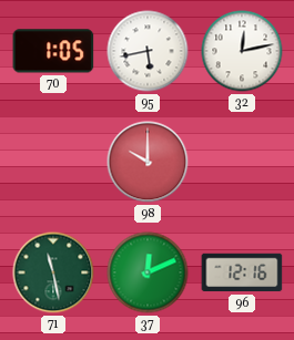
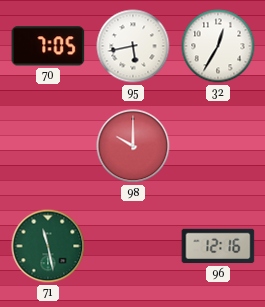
70: 1:05 -> 7:05 (48, 46)
32: 12:13 -> 12:35 (218, 46)
37: 12:11 -> none (148, 272)
